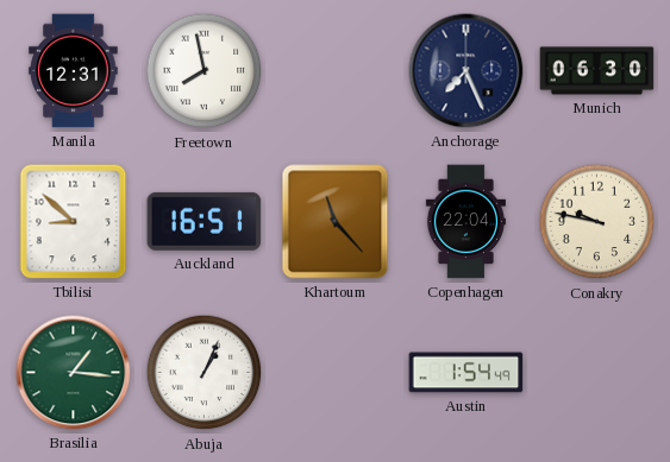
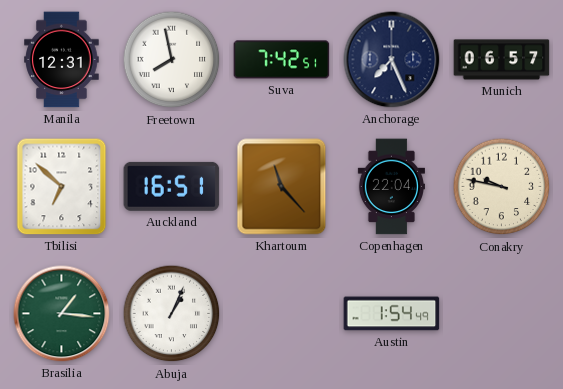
Suva: none -> 7:42 (282, 60)
Munich: 06:30 -> 06:57 (502, 60)
Tbilisi: 8:52 -> 6:52 (62, 187)
